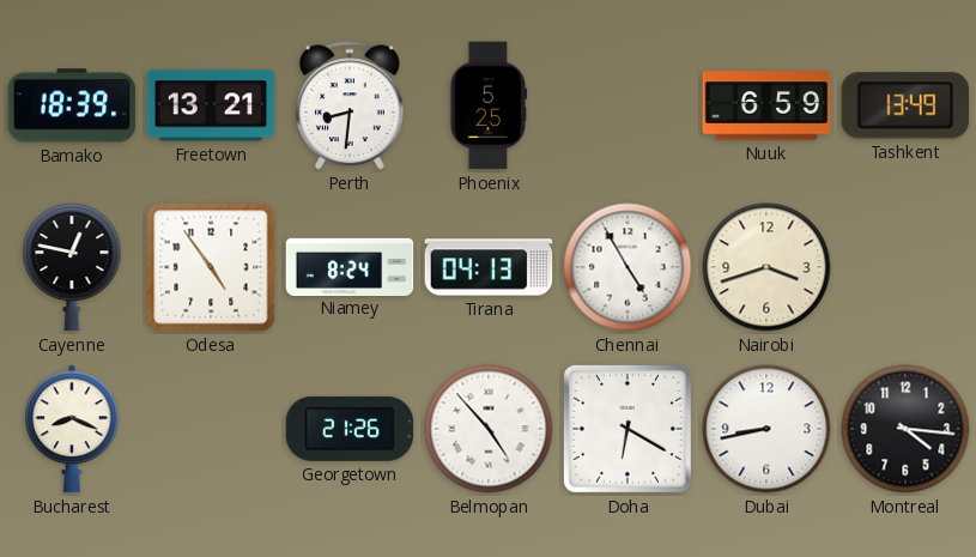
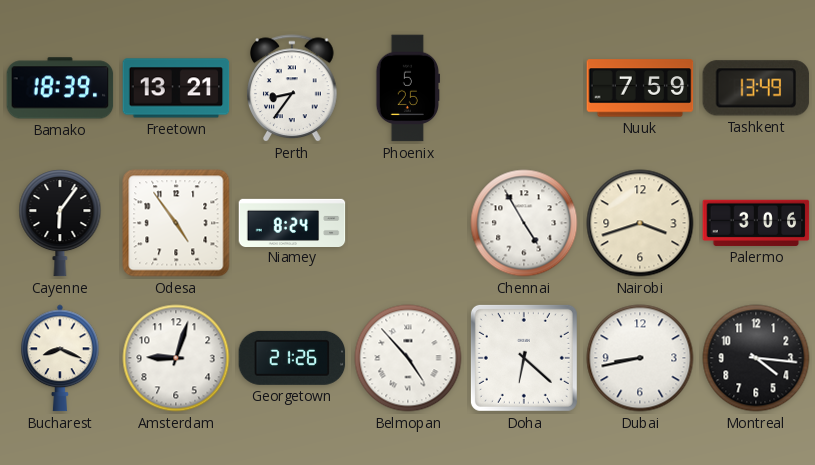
Perth: 8:31 -> 8:36 (292, 89)
Nuuk: 6:59 -> 7:59 (640, 88)
Cayenne: 12:47 -> 6:06 (60, 223)
Tirana: 04:13 -> none (489, 267)
Palermo: none -> 3:06 (756, 223)
Amsterdam: none -> 9:03 (176, 358)
Doha: 6:20 -> 6:22 (524, 358)
